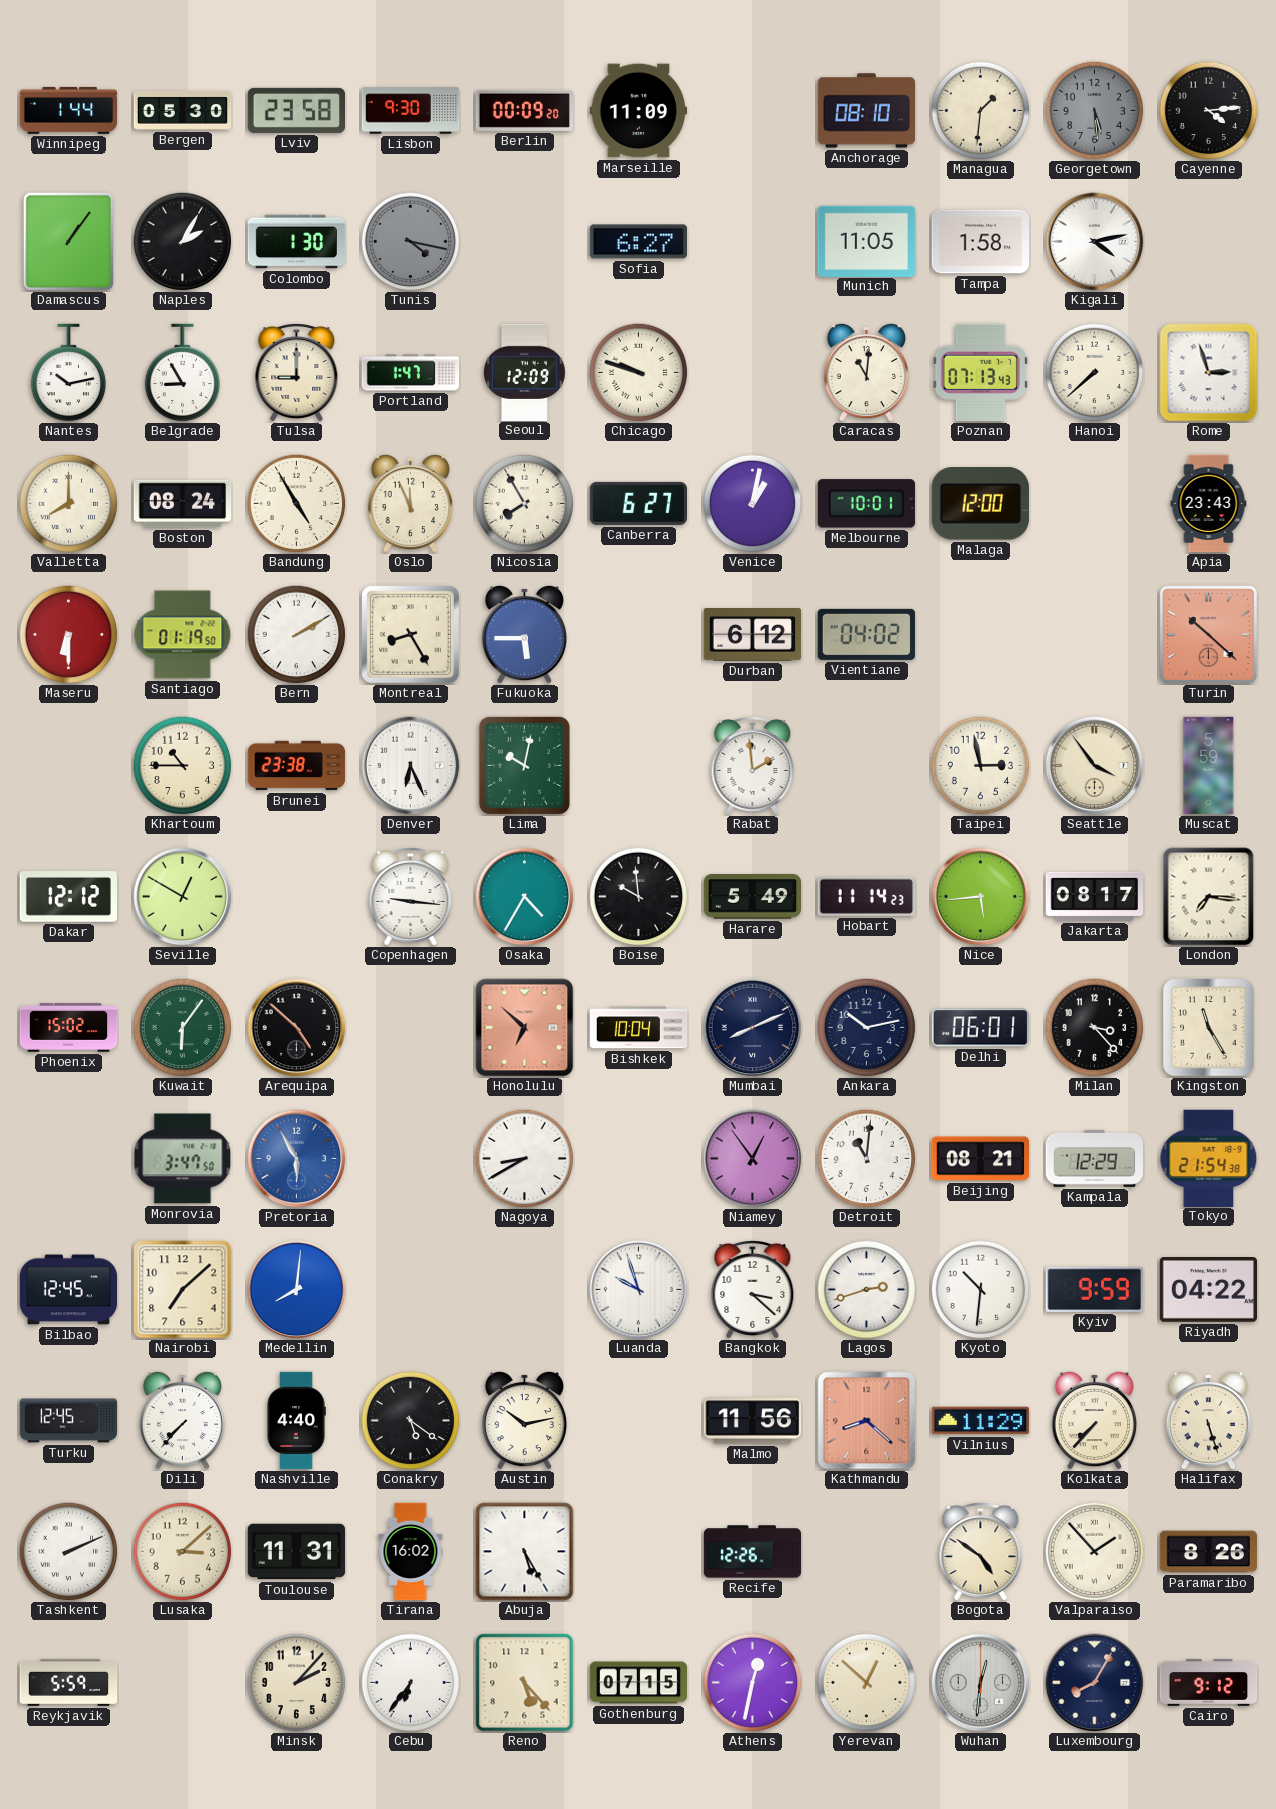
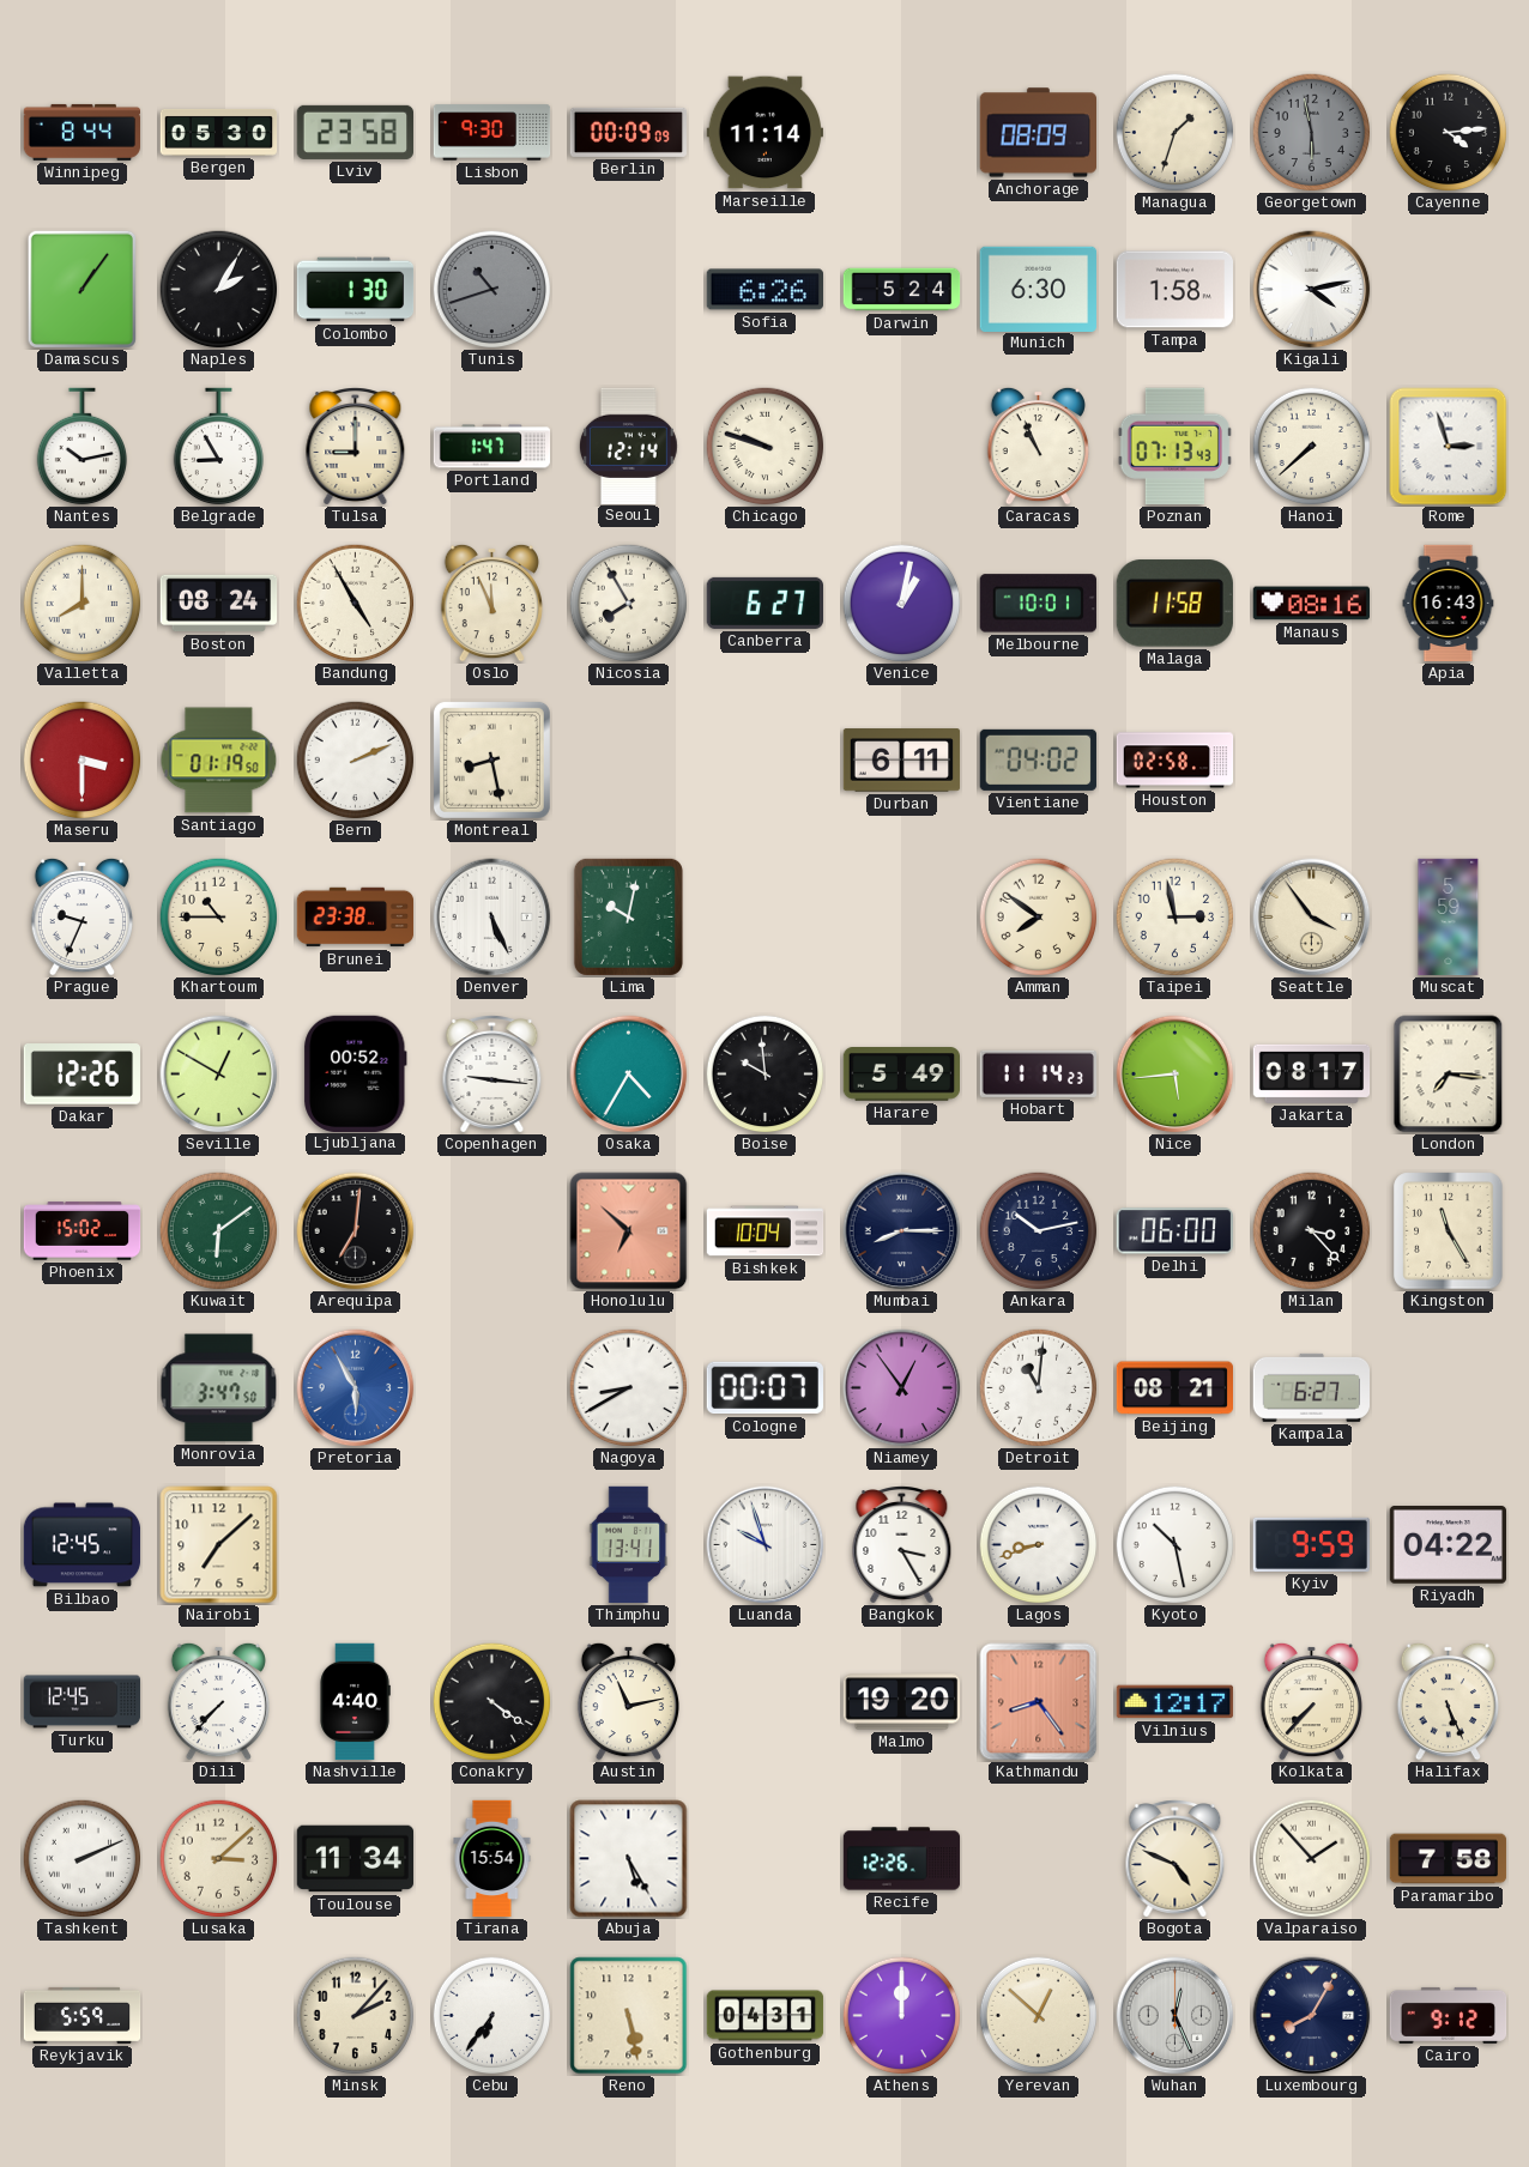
Winnipeg: 1:44 -> 8:44 (83, 132)
Berlin: 00:09:20 -> 00:09:09 (628, 132)
Marseille: 11:09 -> 11:14 (764, 133)
Anchorage: 08:10 -> 08:09 (1038, 133)
Managua: 1:31 -> 1:33 (1176, 133)
Georgetown: 5:29 -> 5:58 (1312, 133)
Tunis: 4:17 -> 10:42 (492, 290)
Sofia: 6:27 -> 6:26 (764, 290)
Darwin: none -> 5:24 (902, 290)
Munich: 11:05 -> 6:30 (1038, 289)
Seoul: 12:09 -> 12:14 (628, 446)
Caracas: 11:01 -> 10:56 (1038, 446)
Malaga: 12:00 -> 11:58 (1174, 604)
Manaus: none -> 08:16 (1311, 604)
Apia: 23:43 -> 16:43 (1449, 604)
Maseru: 6:30 -> 3:30 (83, 761)
Bern: 2:10 -> 2:11 (356, 761)
Montreal: 8:25 -> 8:28 (491, 759)
Fukuoka: 5:45 -> none (524, 634)
Durban: 6:12 -> 6:11 (902, 761)
Houston: none -> 02:58 (1176, 761)
Turin: 10:22 -> none (1208, 634)
Prague: none -> 9:34 (81, 916)
Denver: 6:26 -> 5:26 (492, 918)
Rabat: 1:59 -> none (753, 766)
Amman: none -> 7:51 (1039, 918)
Dakar: 12:12 -> 12:26 (81, 1075)
Ljubljana: none -> 00:52 (356, 1073)
Kuwait: 6:06 -> 6:09 (219, 1231)
Arequipa: 4:52 -> 7:01 (356, 1231)
Mumbai: 8:11 -> 8:15 (902, 1231)
Delhi: 06:01 -> 06:00 (1174, 1231)
Cologne: none -> 00:07 (764, 1388)
Kampala: 12:29 -> 6:27 (1311, 1387)
Tokyo: 21:54 -> none (1209, 1158)
Medellin: 8:01 -> none (297, 1290)
Thimphu: none -> 13:41 (629, 1545)
Bangkok: 3:22 -> 3:25 (902, 1545)
Lagos: 2:42 -> 8:42 (1039, 1545)
Kyoto: 10:31 -> 10:28 (1176, 1545)
Conakry: 5:21 -> 4:21 (492, 1702)
Austin: 10:13 -> 11:13 (628, 1701)
Malmo: 11:56 -> 19:20 (902, 1702)
Kathmandu: 8:22 -> 8:24 (1039, 1702)
Vilnius: 11:29 -> 12:17 (1176, 1702)
Halifax: 5:27 -> 5:26 (1448, 1701)
Toulouse: 11:31 -> 11:34 (356, 1859)
Tirana: 16:02 -> 15:54 (492, 1859)
Bogota: 4:51 -> 4:49 (1176, 1859)
Paramaribo: 8:26 -> 7:58 (1449, 1859)
Reno: 5:23 -> 5:28 (629, 2016)
Gothenburg: 07:15 -> 04:31 (766, 2016)
Athens: 12:32 -> 12:00 (902, 2016)
Wuhan: 12:31 -> 12:26 (1176, 2016)
